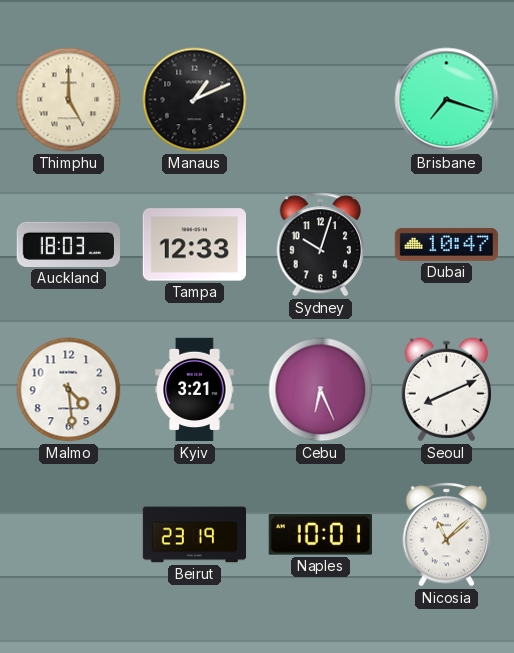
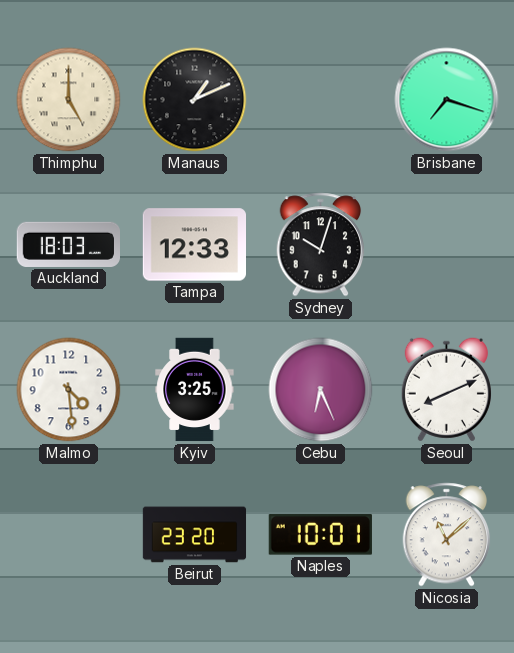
Dubai: 10:47 -> none (447, 244)
Kyiv: 3:21 -> 3:25 (195, 390)
Beirut: 23:19 -> 23:20 (195, 535)
